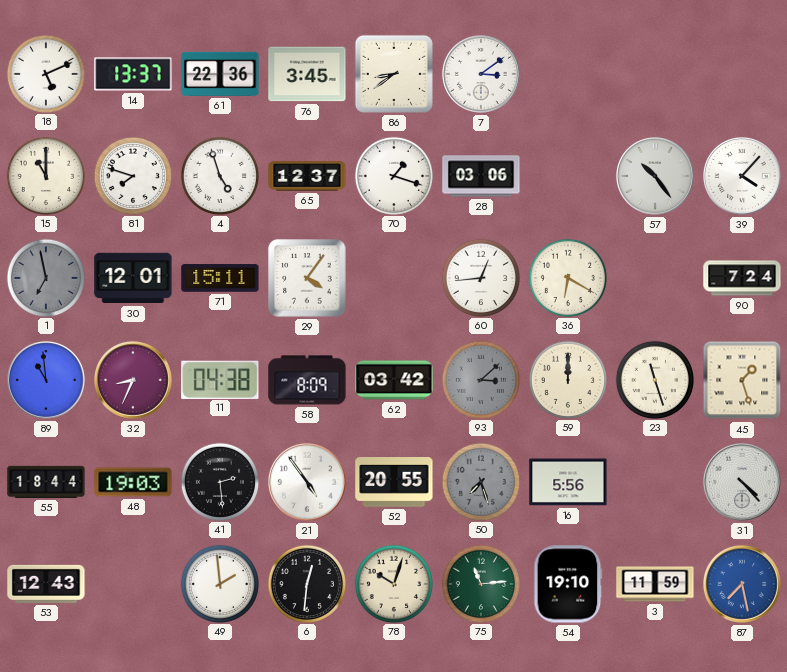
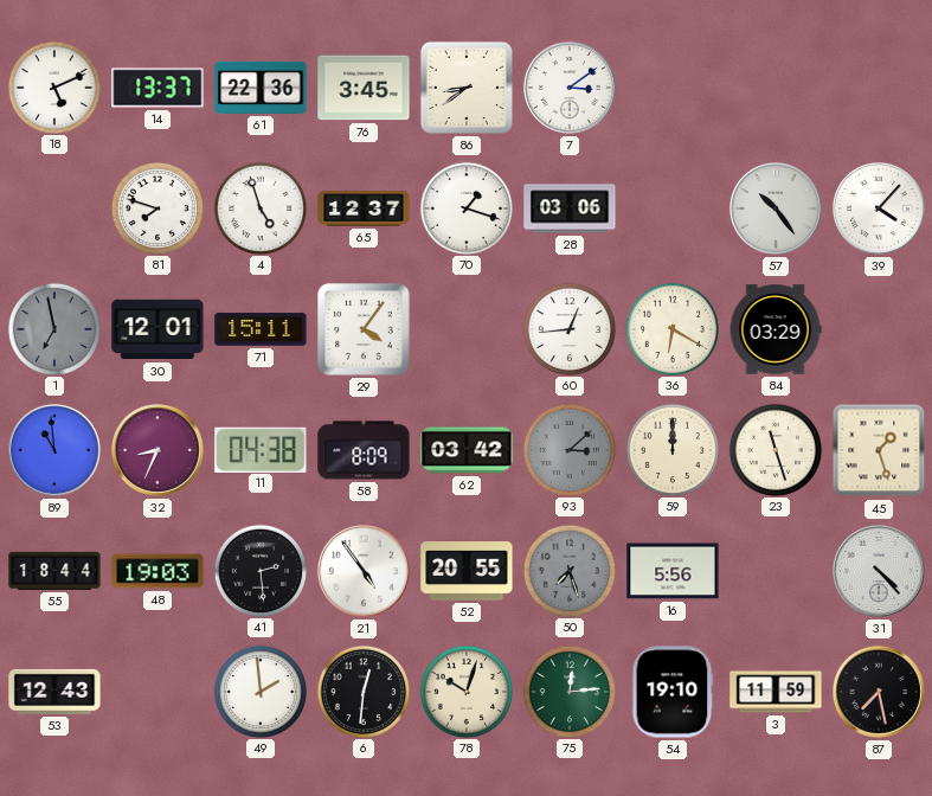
15: 11:00 -> none (45, 175)
84: none -> 03:29 (776, 329)
90: 7:24 -> none (742, 278)
75: 11:14 -> 12:14 (568, 691)
87 dial: blue -> black (879, 692)
